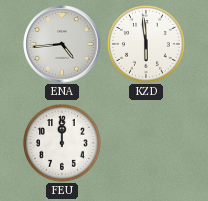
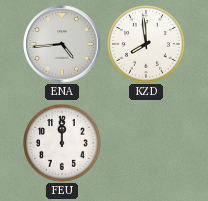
KZD: 5:59 -> 7:59 (146, 44)
